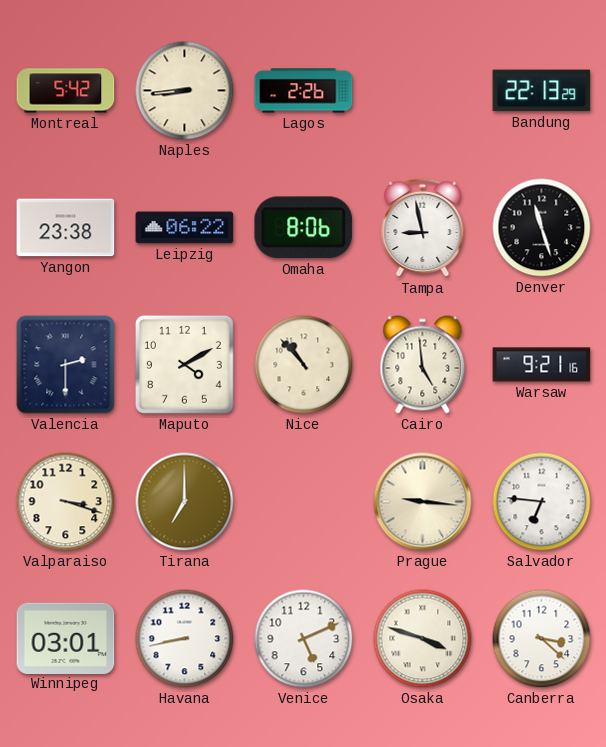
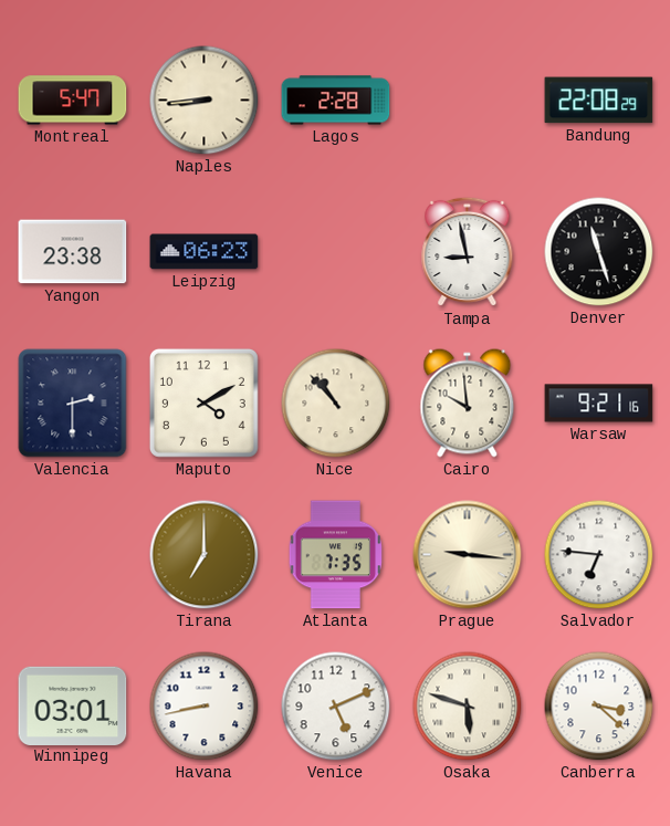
Montreal: 5:42 -> 5:47 (73, 101)
Lagos: 2:26 -> 2:28 (336, 101)
Bandung: 22:13 -> 22:08 (599, 101)
Leipzig: 06:22 -> 06:23 (205, 252)
Omaha: 8:06 -> none (304, 228)
Cairo: 4:59 -> 9:59 (468, 404)
Valparaiso: 3:18 -> none (66, 502)
Atlanta: none -> 7:35 (336, 555)
Osaka: 3:48 -> 5:48 (468, 707)
